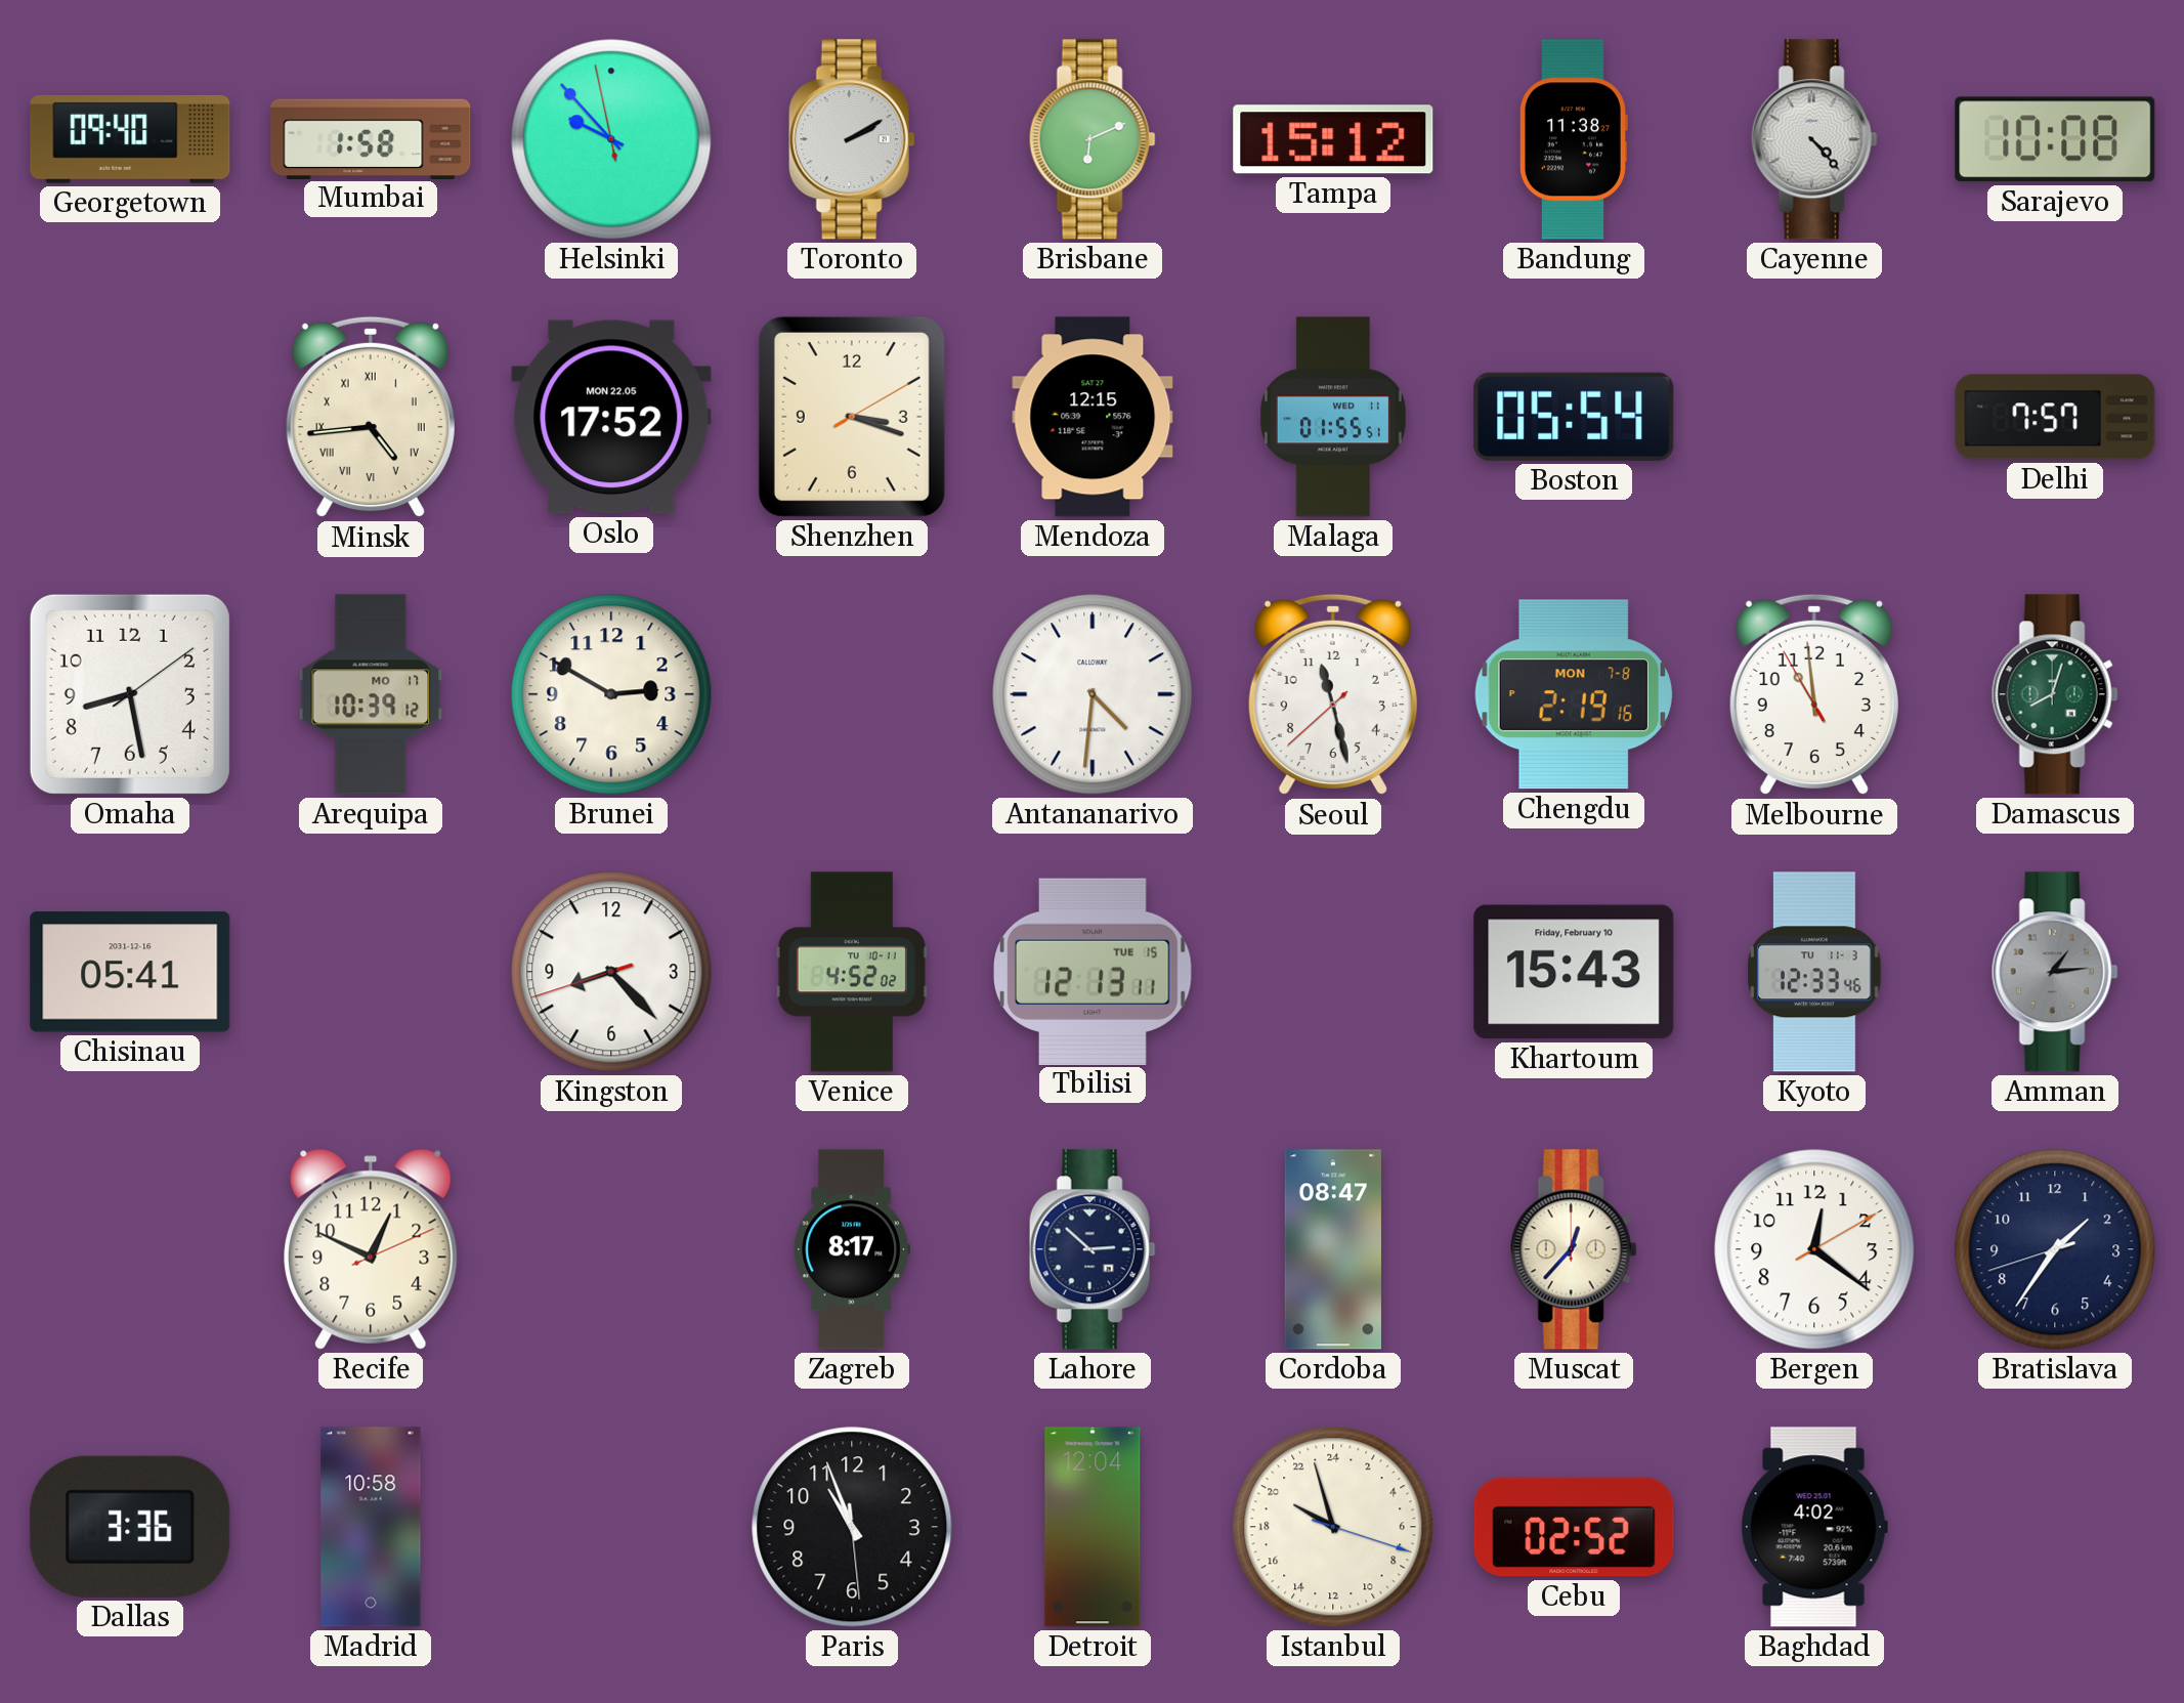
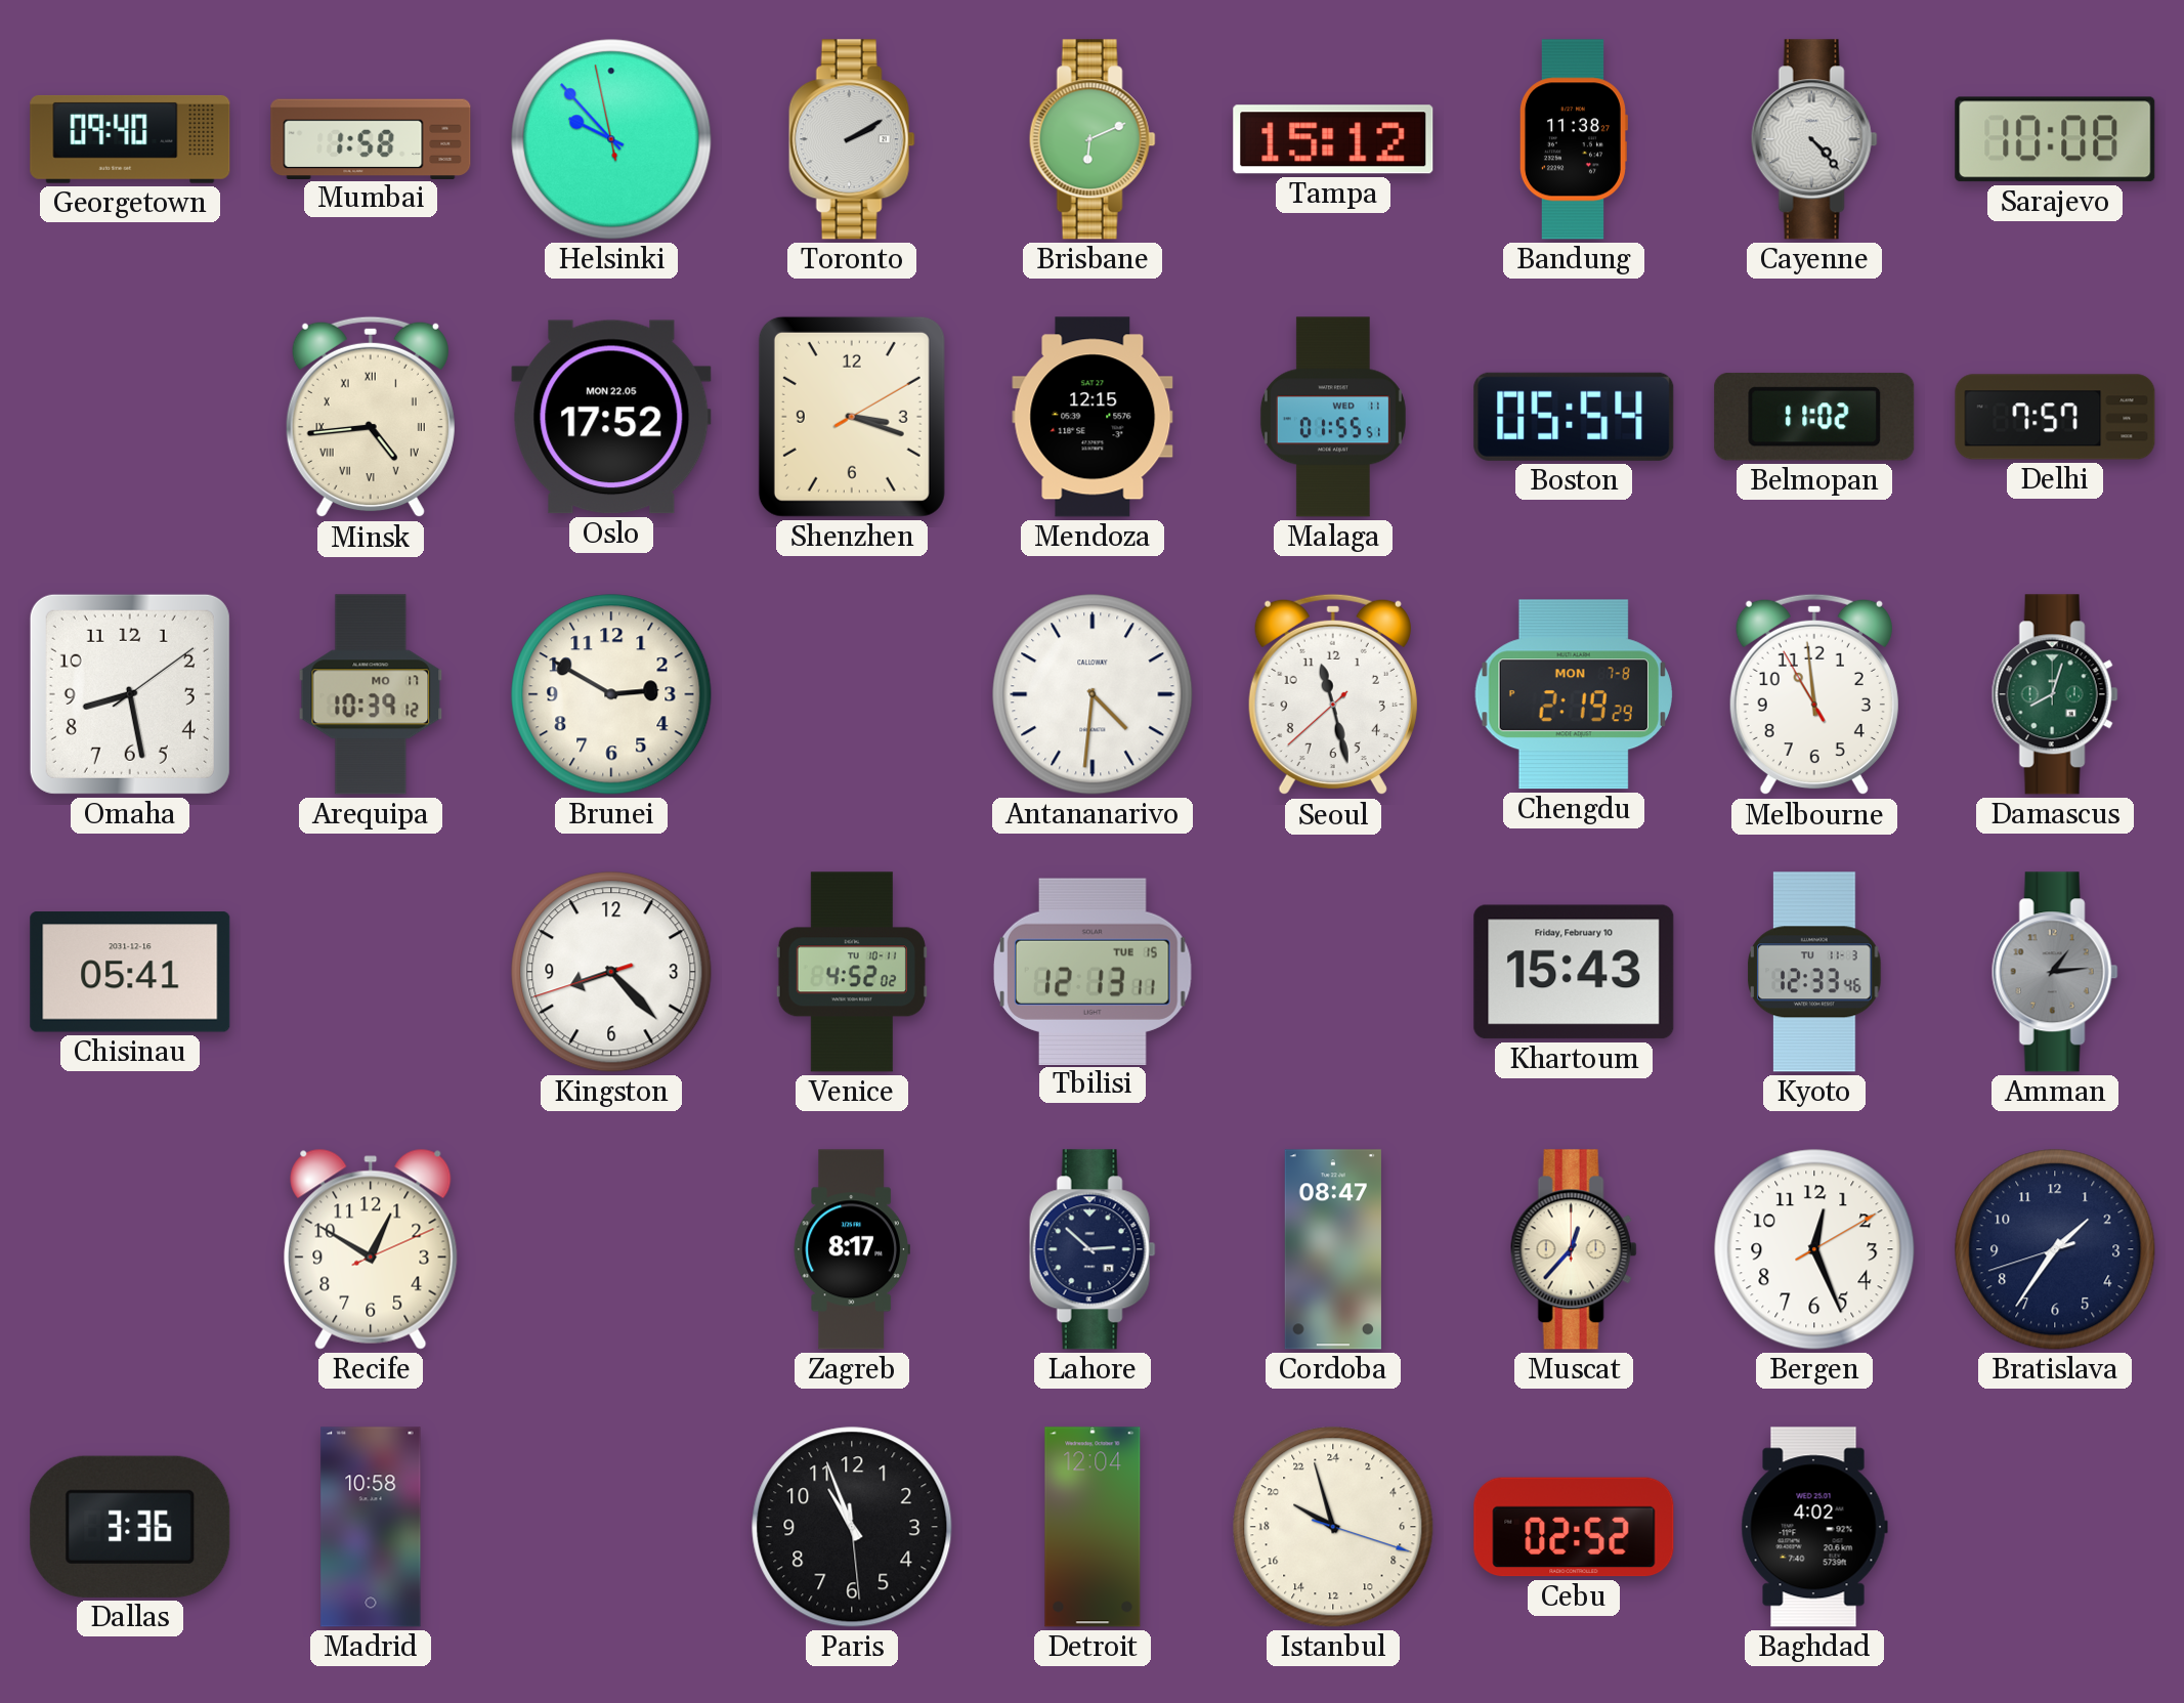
Belmopan: none -> 11:02 (1814, 417)
Chengdu: 2:19:16 -> 2:19:29 (1574, 694)
Recife: 12:49 -> 12:50 (371, 1249)
Bergen: 12:21 -> 12:26 (1814, 1249)
